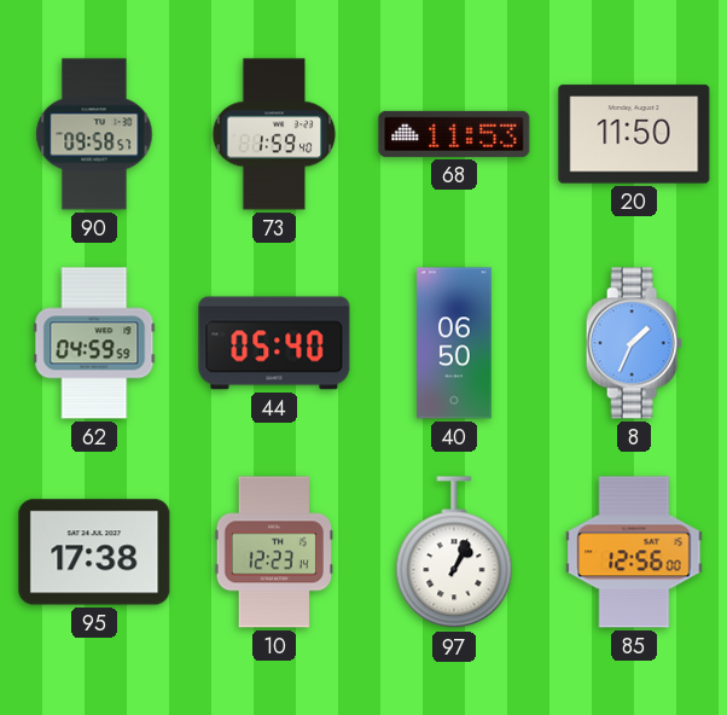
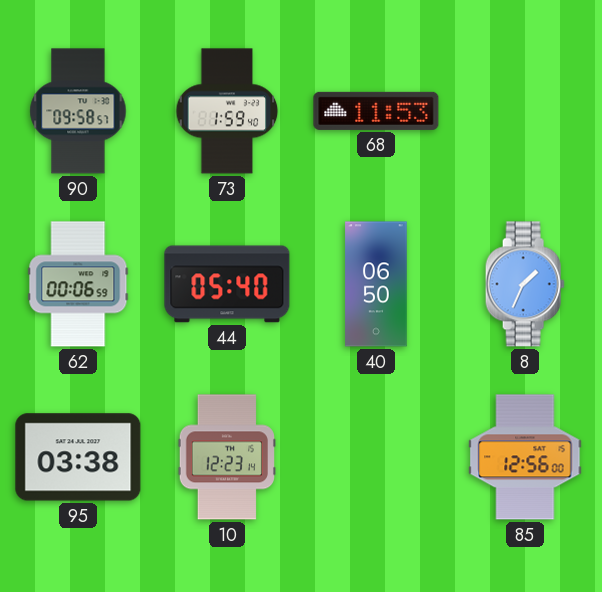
20: 11:50 -> none (634, 134)
62: 04:59 -> 00:06 (78, 284)
95: 17:38 -> 03:38 (78, 457)
97: 1:04 -> none (454, 553)
